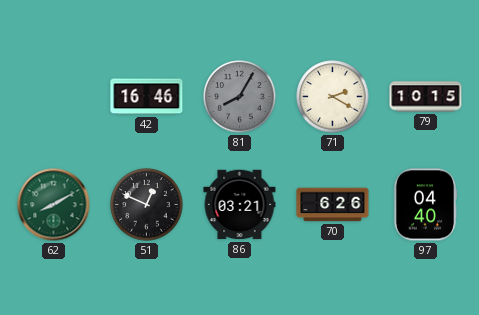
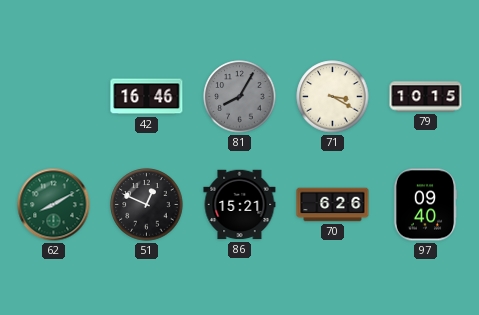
71: 2:20 -> 3:20 (333, 97)
86: 03:21 -> 15:21 (240, 205)
97: 04:40 -> 09:40 (425, 205)
